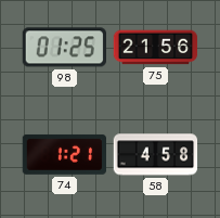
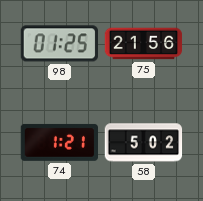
58: 4:58 -> 5:02 (144, 143)
